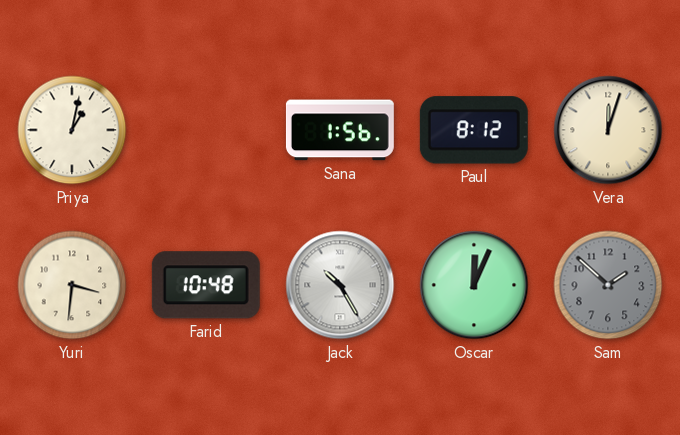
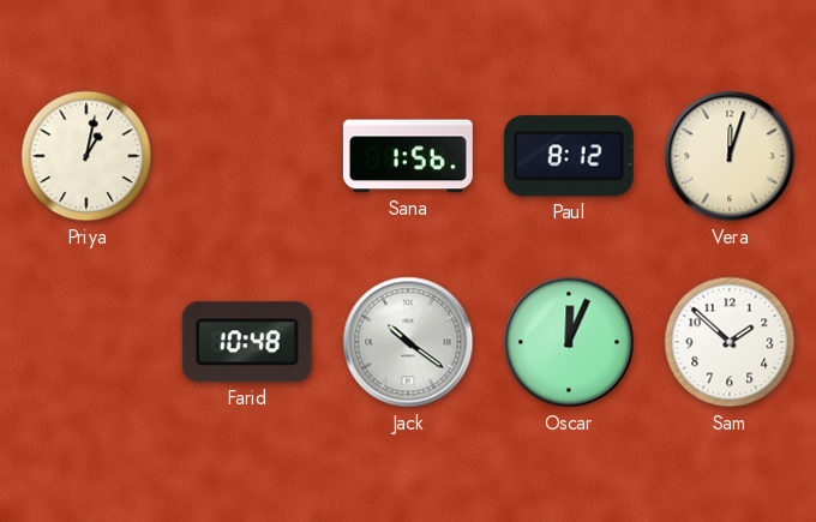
Yuri: 3:31 -> none (72, 285)
Jack: 10:25 -> 10:21 (408, 342)
Sam dial: grey -> white (730, 342)
